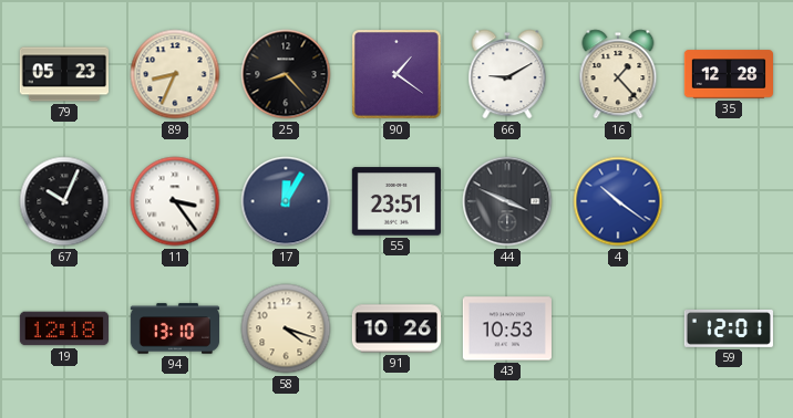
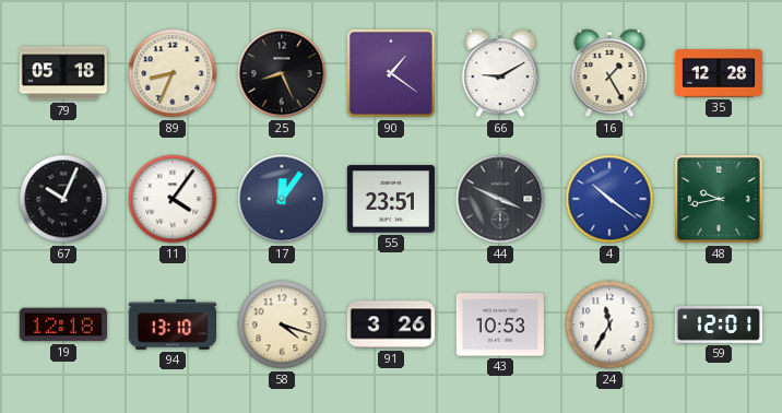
79: 05:23 -> 05:18 (62, 73)
25: 8:23 -> 8:26 (282, 73)
16: 1:23 -> 1:25 (609, 73)
11: 3:24 -> 4:06 (173, 199)
17: 12:05 -> 12:06 (282, 199)
48: none -> 9:43 (720, 200)
91: 10:26 -> 3:26 (390, 324)
24: none -> 11:35 (609, 324)
